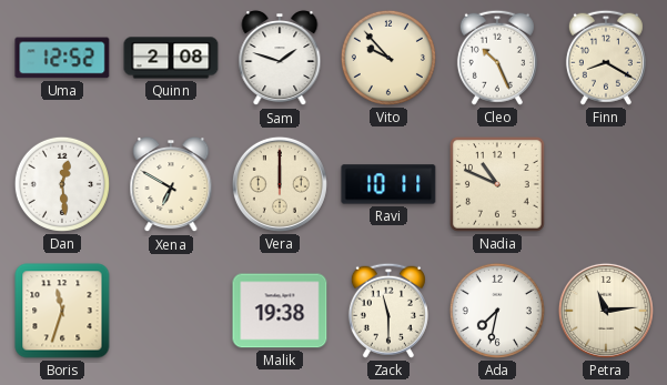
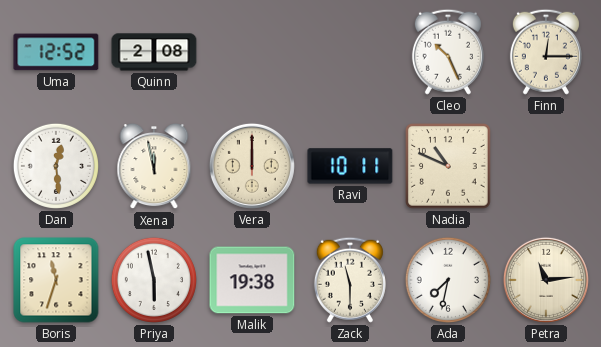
Sam: 1:48 -> none (280, 59)
Vito: 9:53 -> none (388, 58)
Finn: 8:20 -> 12:15 (546, 52)
Xena: 6:50 -> 11:58 (154, 167)
Priya: none -> 5:58 (154, 280)
